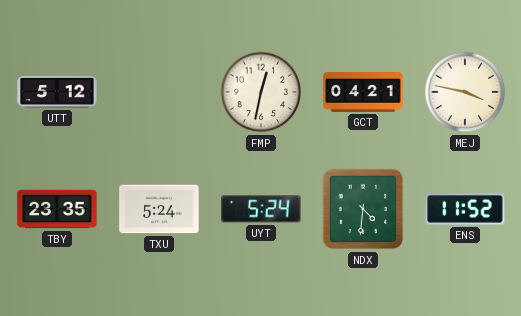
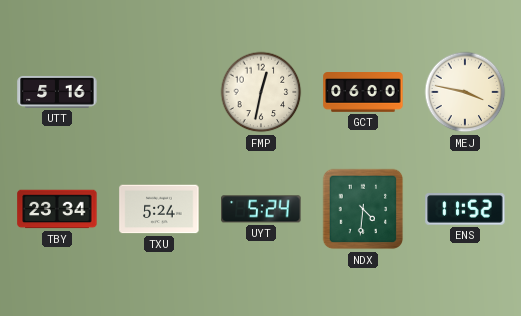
UTT: 5:12 -> 5:16 (57, 92)
GCT: 04:21 -> 06:00 (363, 93)
TBY: 23:35 -> 23:34 (57, 209)
